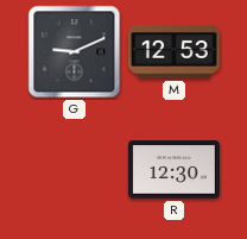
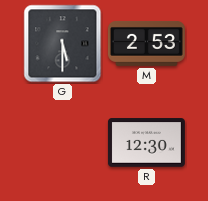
G: 9:11 -> 5:30 (63, 44)
M: 12:53 -> 2:53 (146, 44)
